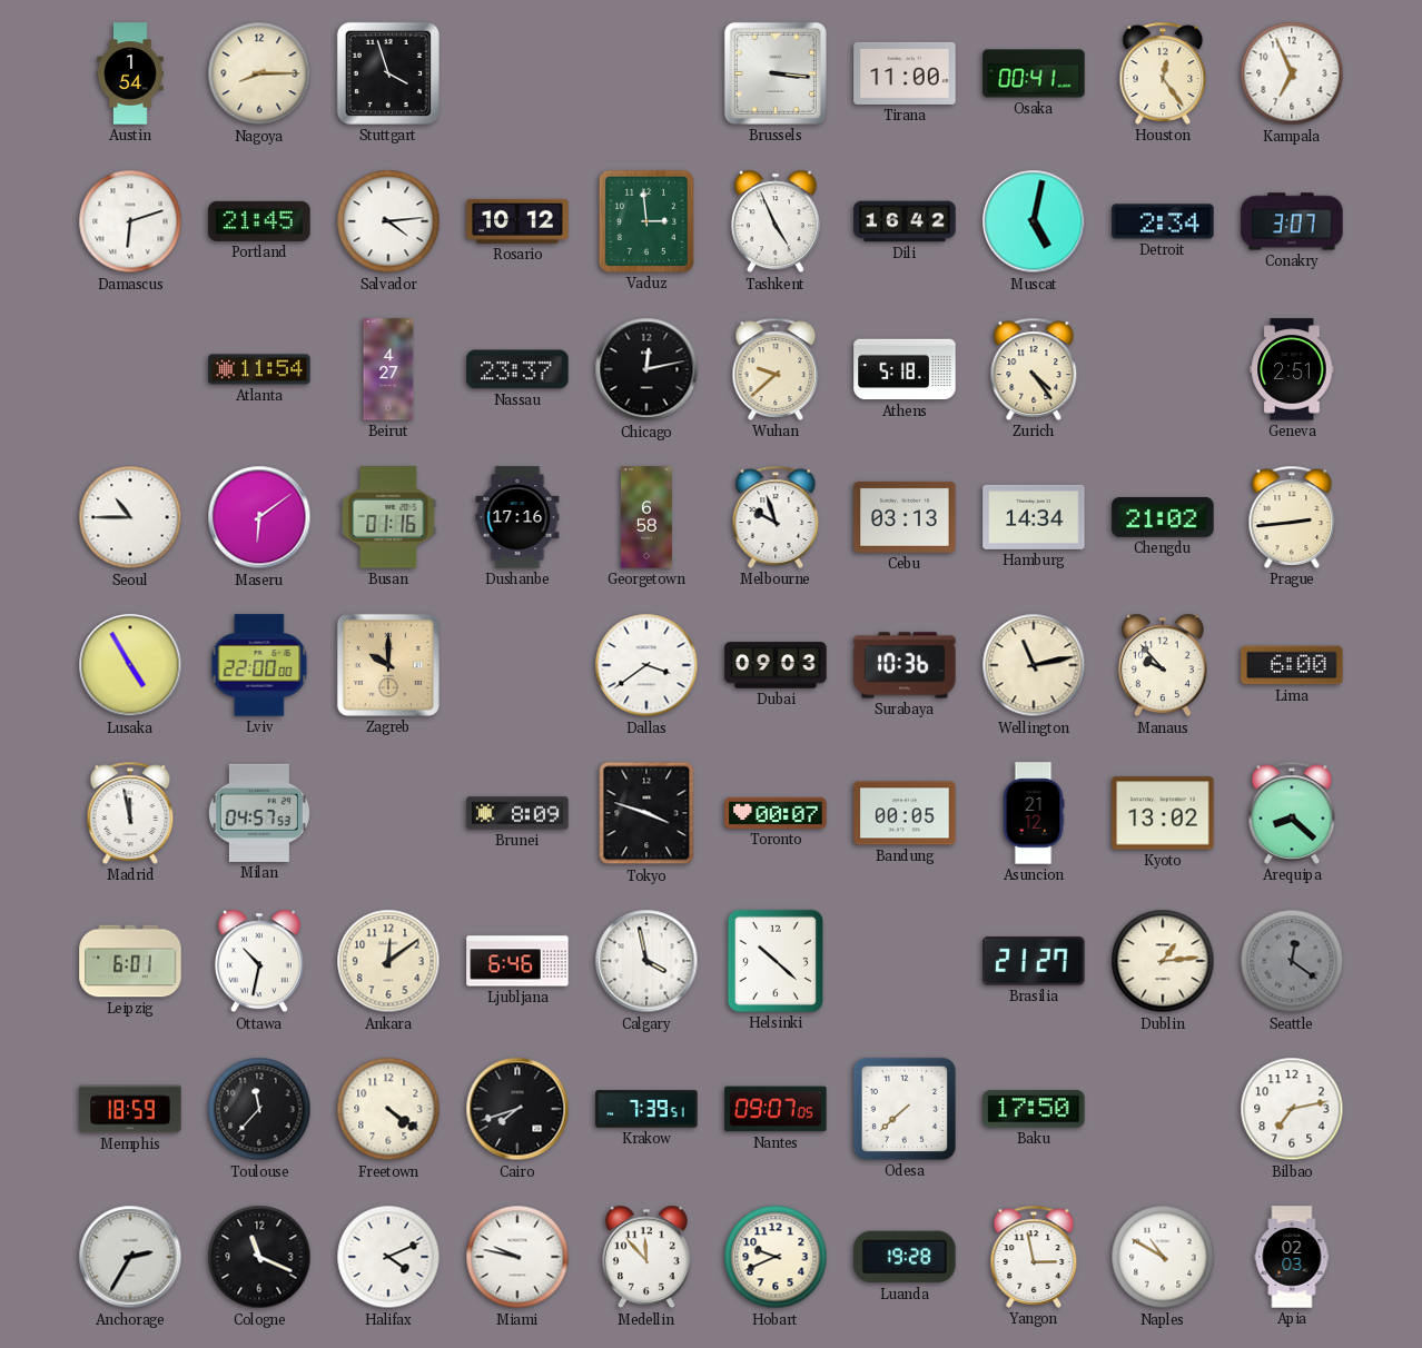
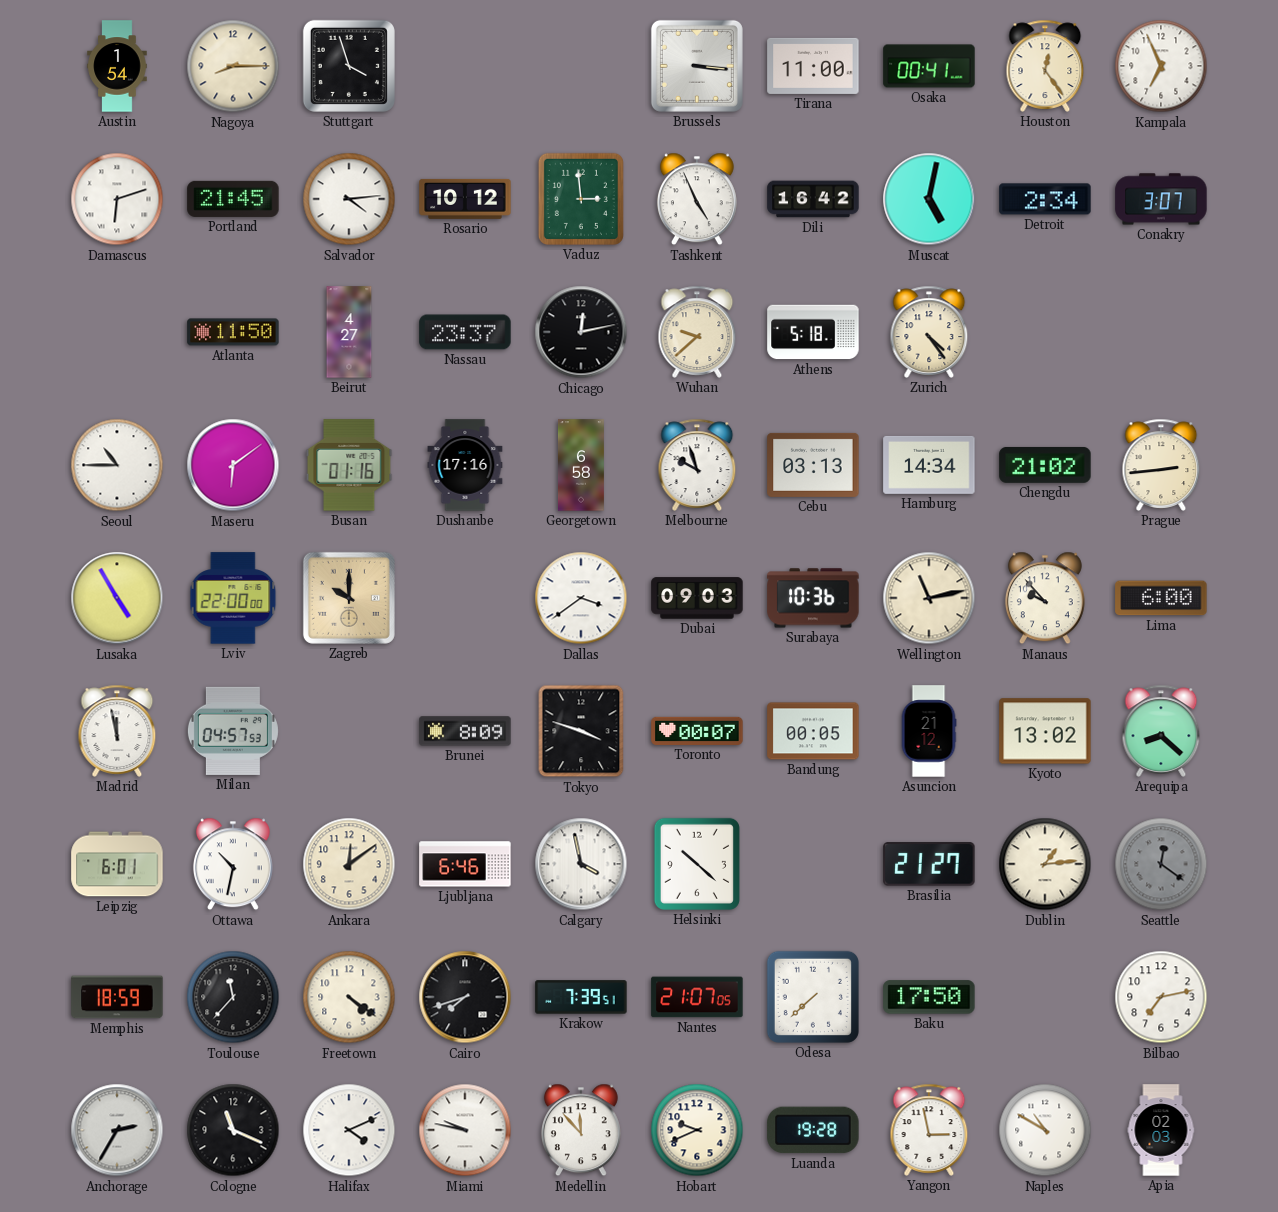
Atlanta: 11:54 -> 11:50 (233, 332)
Geneva: 2:51 -> none (1292, 369)
Nantes: 09:07 -> 21:07 (697, 997)
